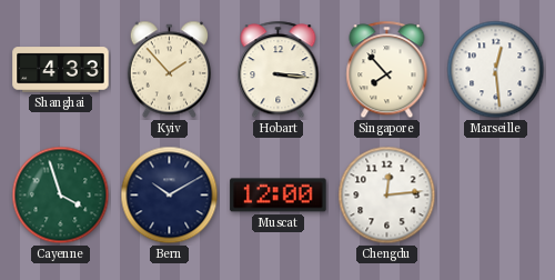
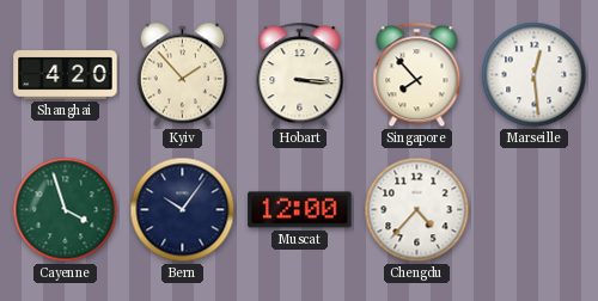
Shanghai: 4:33 -> 4:20 (66, 75)
Bern: 10:10 -> 10:06 (183, 210)
Chengdu: 12:14 -> 4:37 (417, 210)
